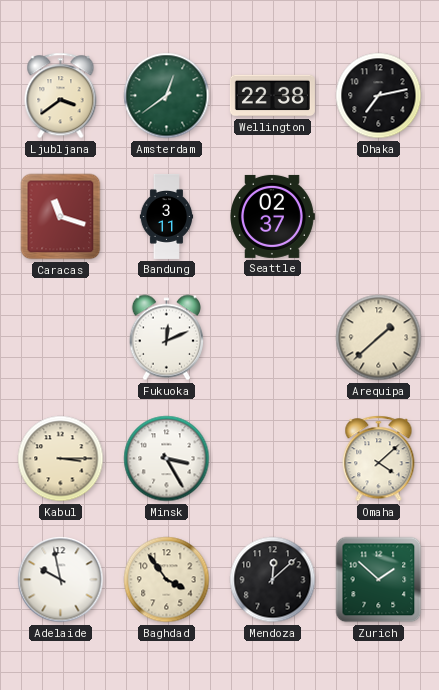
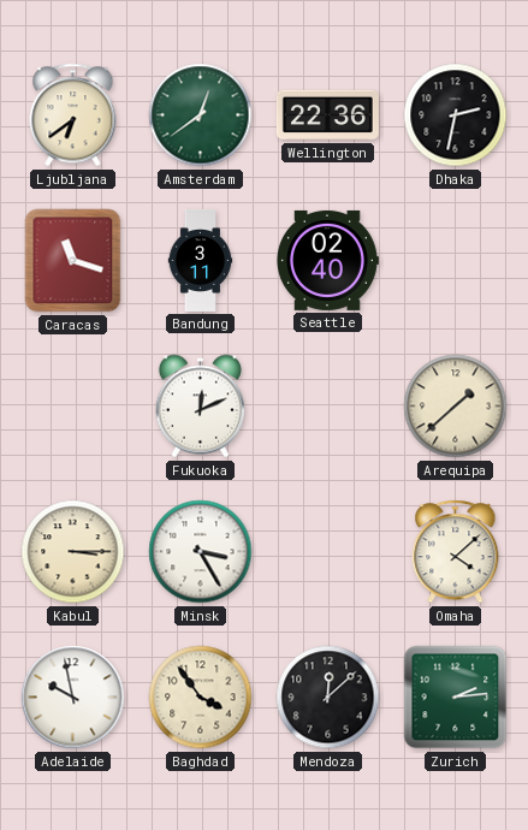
Ljubljana: 3:39 -> 6:39 (73, 115)
Wellington: 22:38 -> 22:36 (327, 115)
Dhaka: 7:13 -> 2:32 (456, 115)
Seattle: 02:37 -> 02:40 (328, 260)
Zurich: 1:52 -> 2:14 (456, 698)
